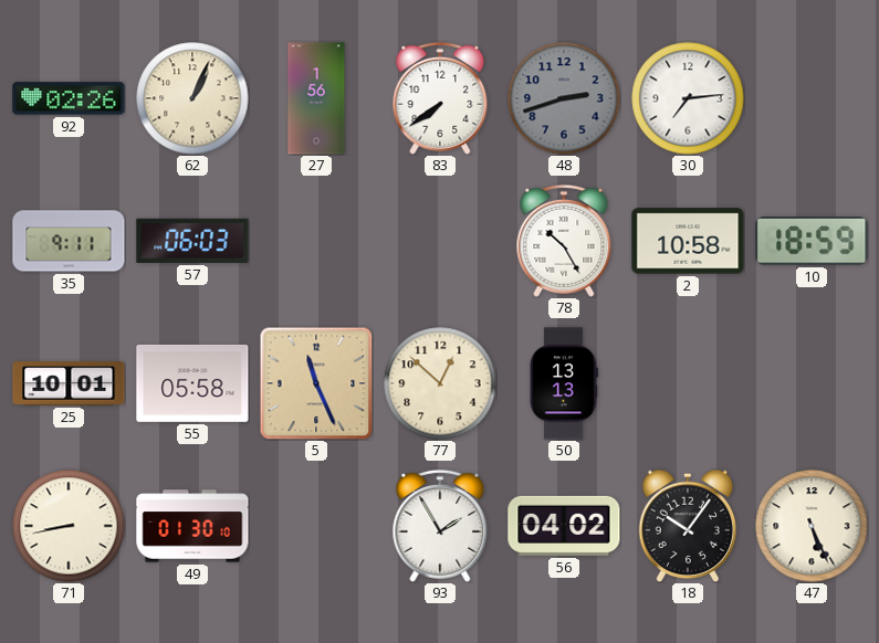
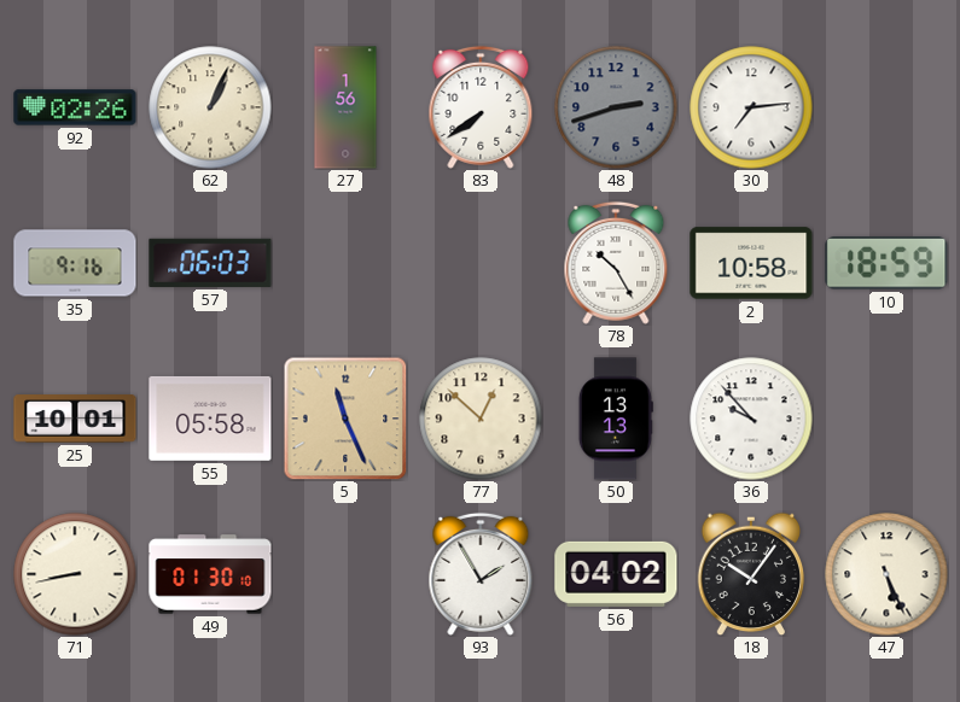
35: 9:11 -> 9:16 (75, 263)
36: none -> 9:53 (751, 419)
